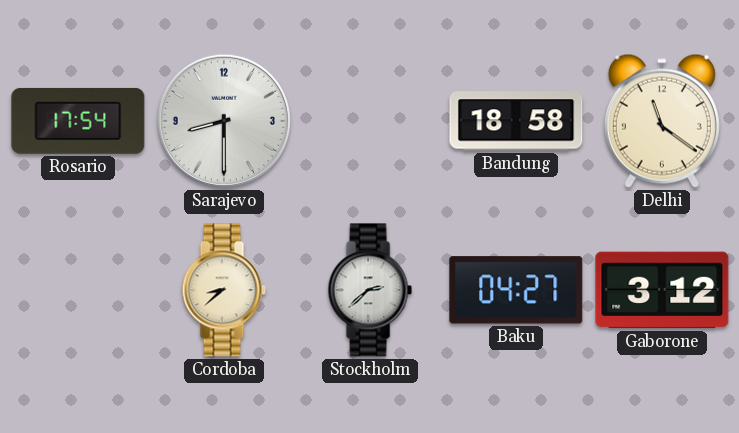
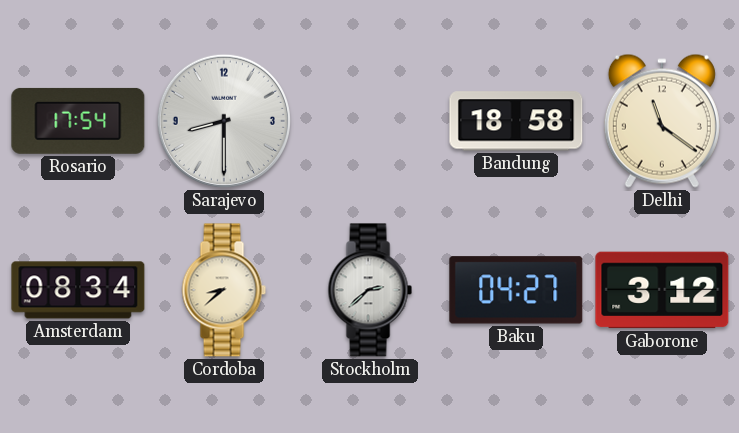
Amsterdam: none -> 08:34 (78, 290)
